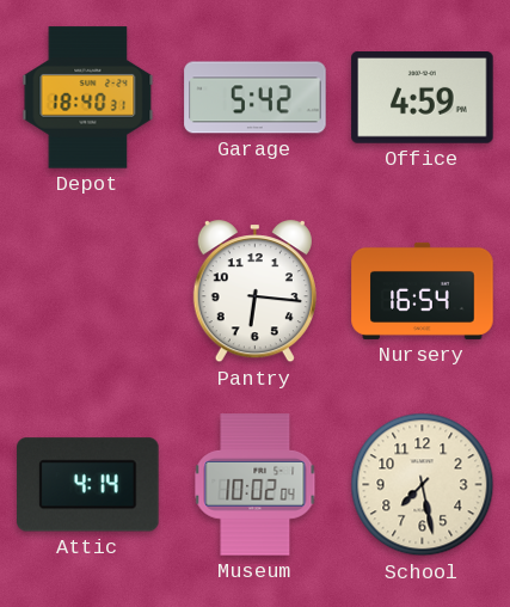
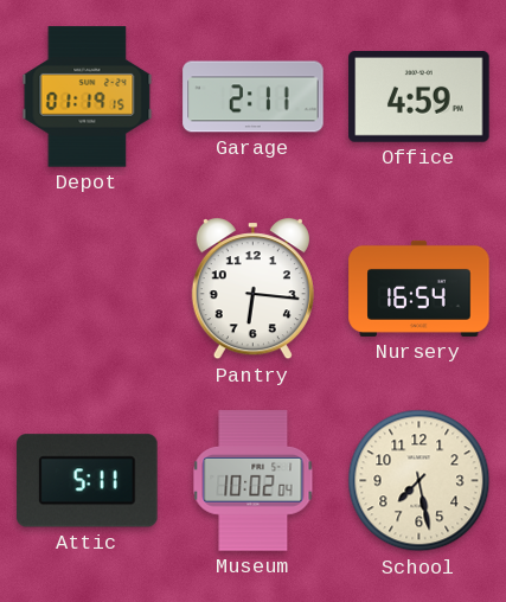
Depot: 18:40 -> 01:19 (88, 97)
Garage: 5:42 -> 2:11 (254, 97)
Attic: 4:14 -> 5:11 (88, 481)
